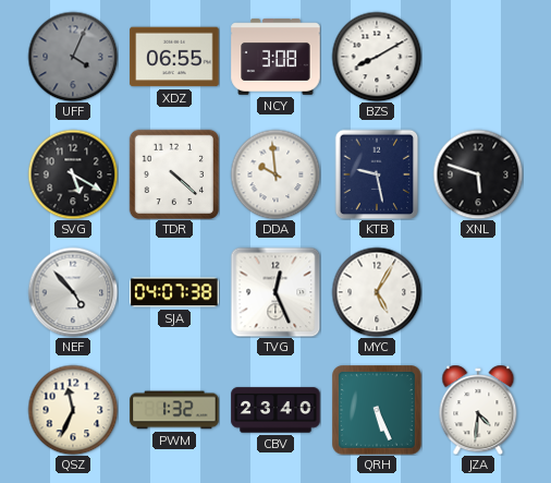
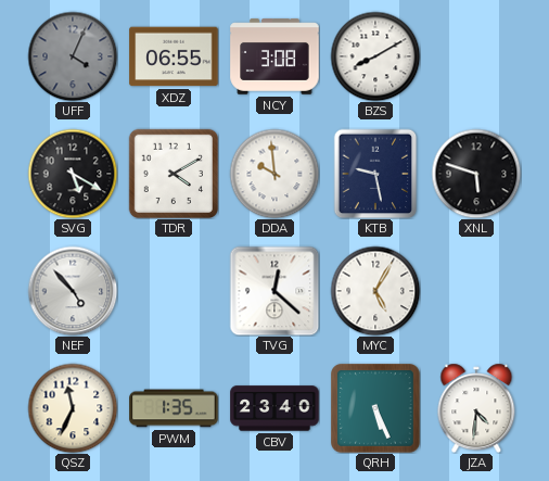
TDR: 4:22 -> 4:10 (173, 173)
SJA: 04:07 -> none (174, 292)
TVG: 12:26 -> 12:22 (274, 291)
PWM: 1:32 -> 1:35 (174, 408)
